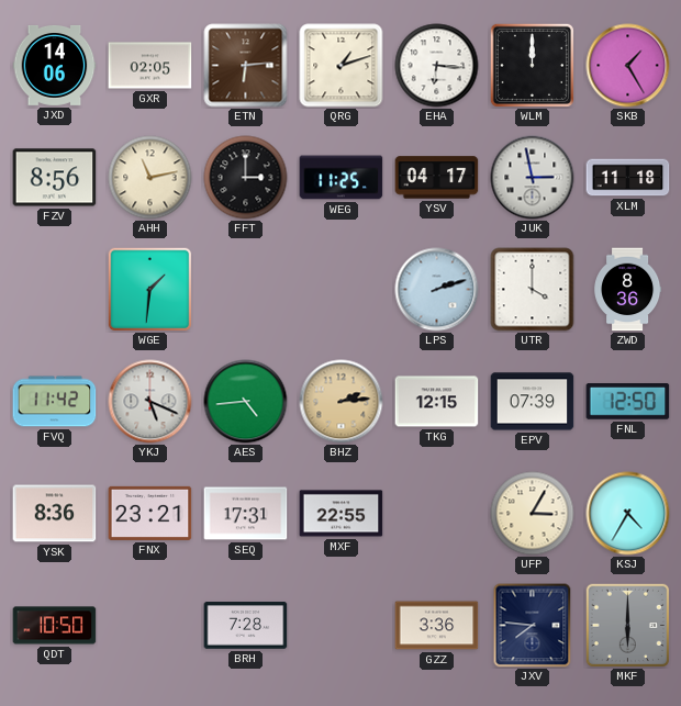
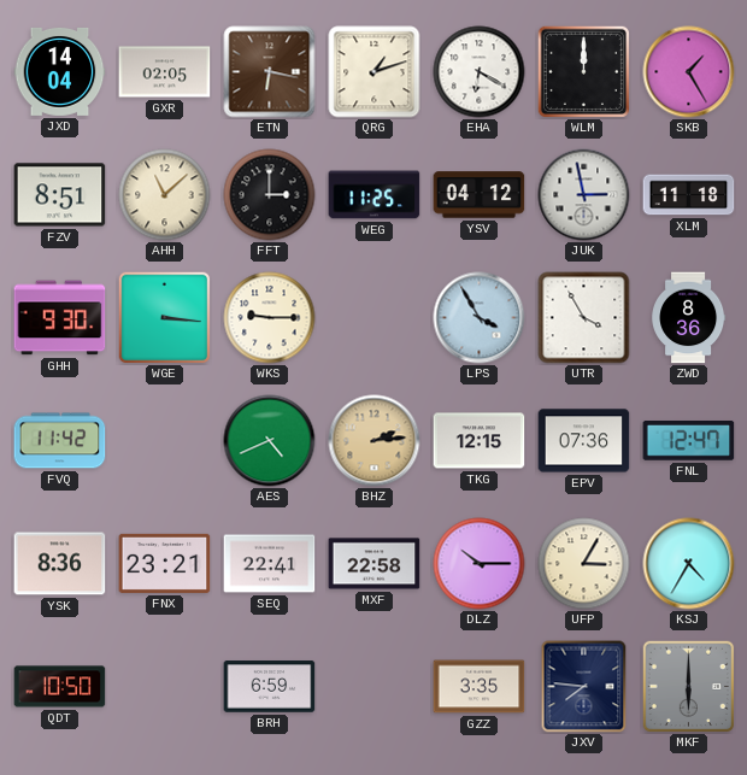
JXD: 14:06 -> 14:04 (60, 71)
ETN: 6:14 -> 6:17 (270, 72)
EHA: 6:16 -> 6:20 (480, 72)
FZV: 8:56 -> 8:51 (60, 195)
AHH: 11:13 -> 11:08 (165, 195)
YSV: 04:17 -> 04:12 (480, 195)
GHH: none -> 9:30 (60, 318)
WGE: 1:31 -> 3:16 (164, 317)
WKS: none -> 9:15 (270, 318)
LPS: 2:12 -> 3:55 (480, 318)
UTR: 4:00 -> 3:55 (584, 318)
YKJ: 5:19 -> none (150, 402)
AES: 4:44 -> 4:41 (270, 441)
EPV: 07:39 -> 07:36 (584, 441)
FNL: 12:50 -> 12:47 (689, 441)
SEQ: 17:31 -> 22:41 (270, 564)
MXF: 22:55 -> 22:58 (375, 564)
DLZ: none -> 10:15 (480, 564)
BRH: 7:28 -> 6:59 (270, 687)
GZZ: 3:36 -> 3:35 (480, 687)
